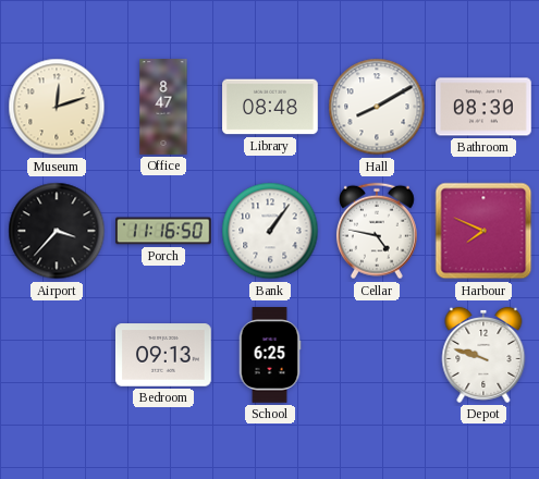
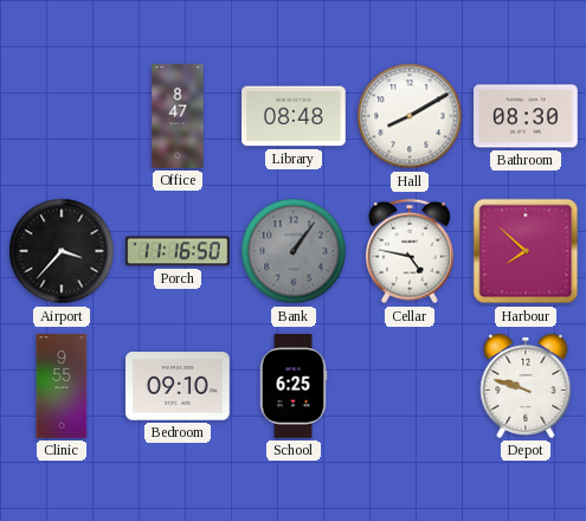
Museum: 12:12 -> none (57, 107)
Bank dial: white -> grey (294, 251)
Harbour: 7:49 -> 7:52 (526, 251)
Clinic: none -> 9:55 (62, 386)
Bedroom: 09:13 -> 09:10 (179, 386)
